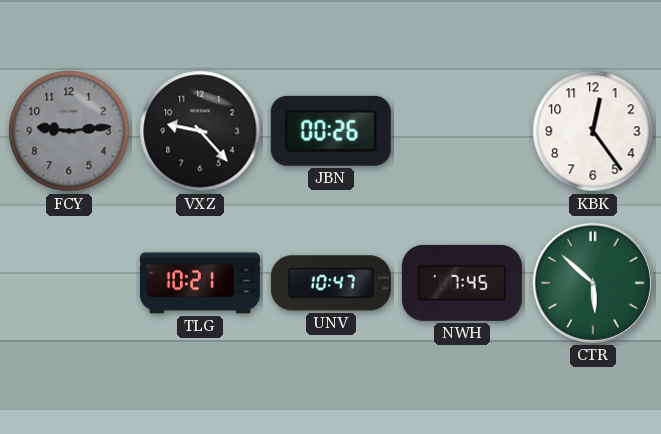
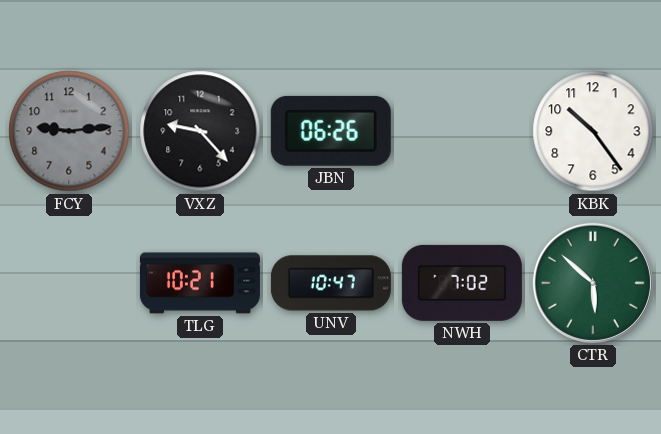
JBN: 00:26 -> 06:26 (331, 131)
KBK: 12:24 -> 10:24 (593, 131)
NWH: 7:45 -> 7:02 (462, 283)
